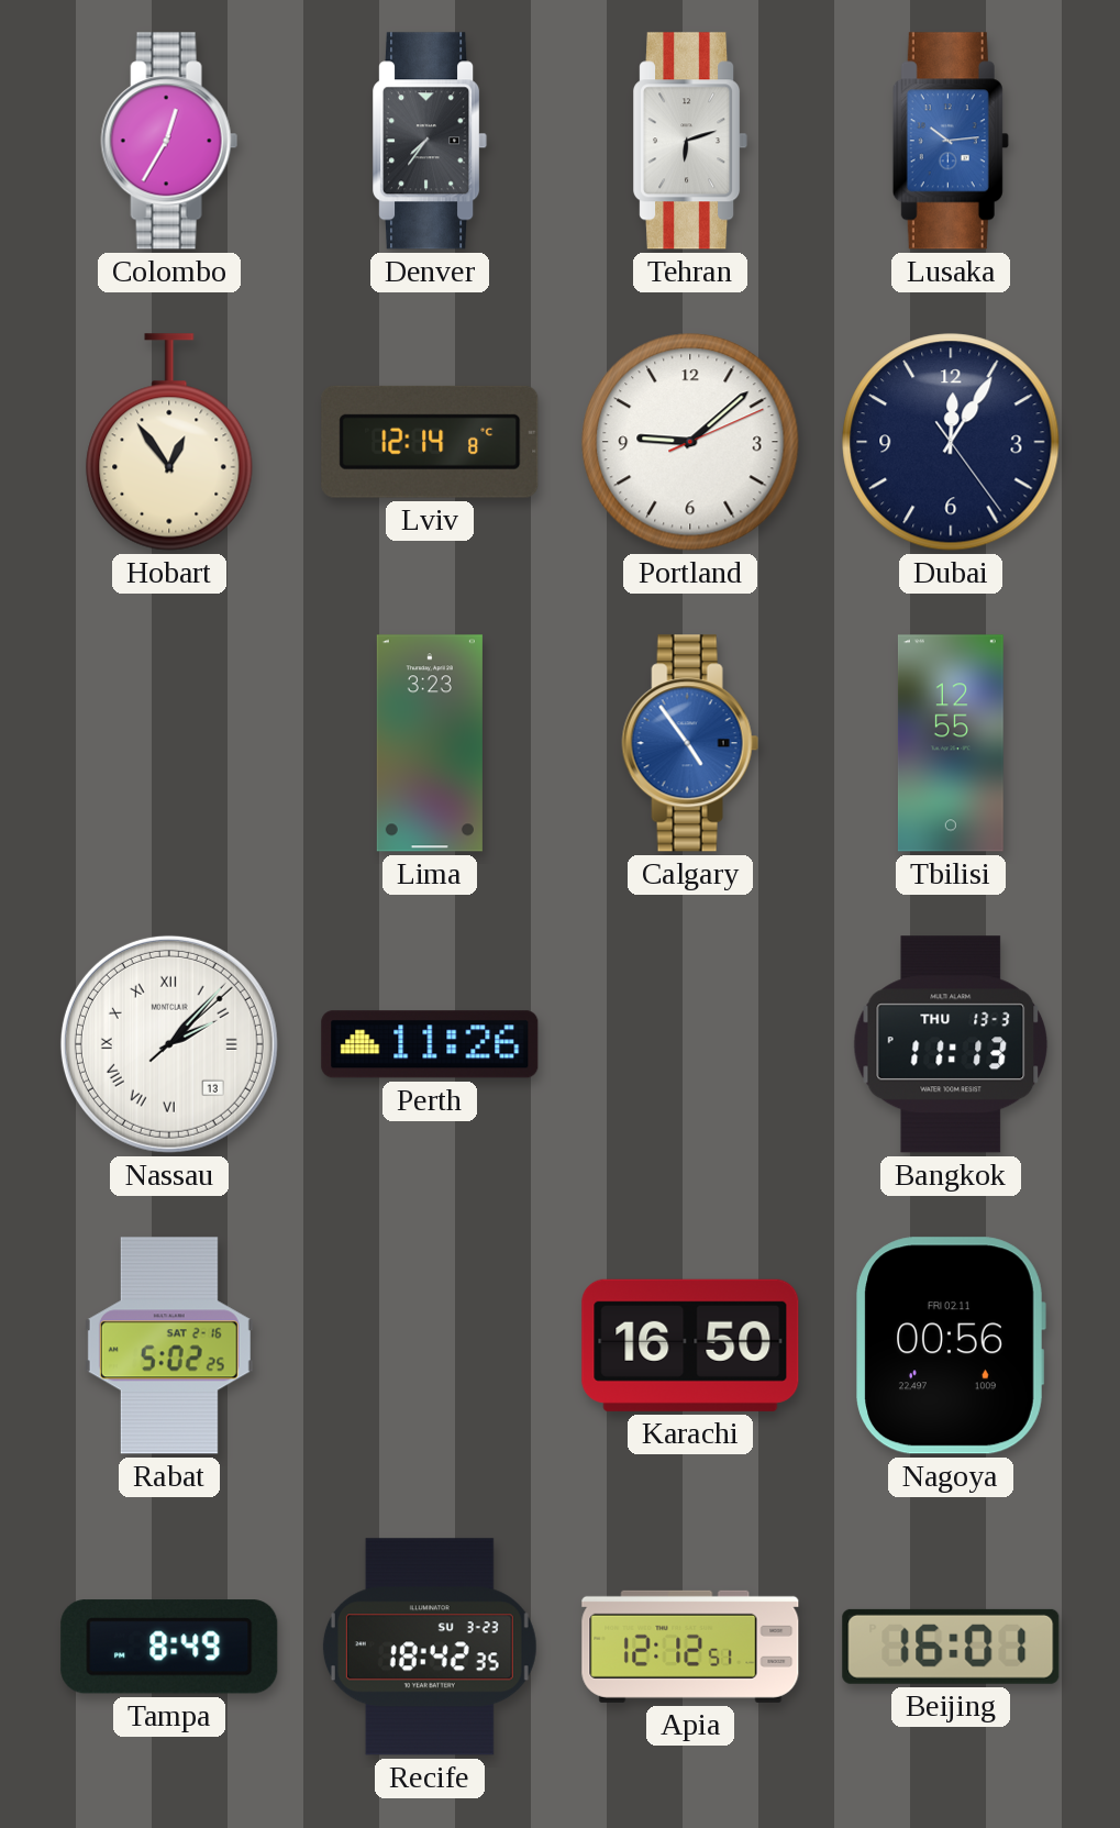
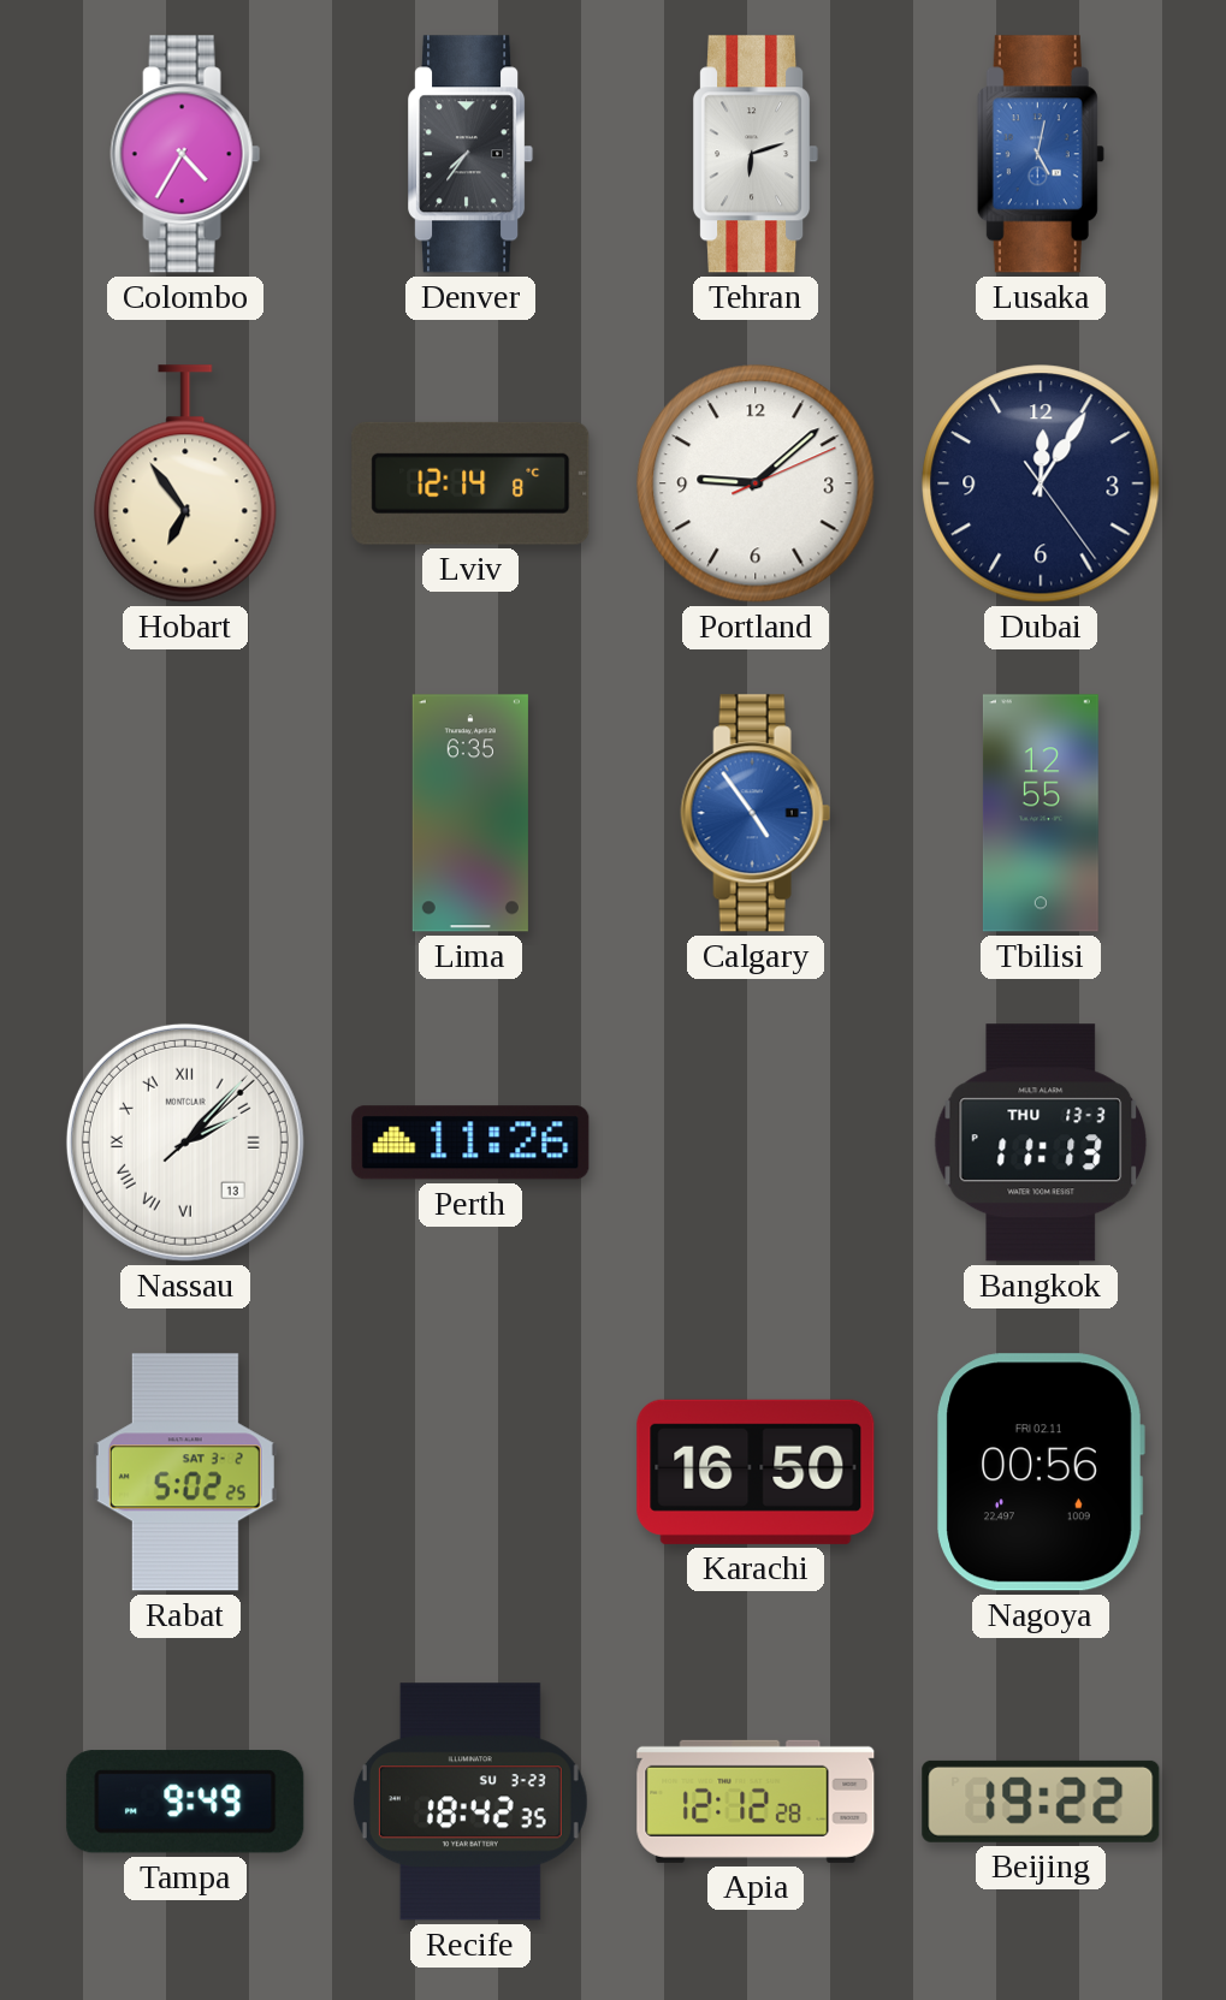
Colombo: 12:35 -> 4:35 (185, 154)
Lusaka: 10:14 -> 5:02 (1041, 154)
Hobart: 12:54 -> 6:54 (185, 483)
Lima: 3:23 -> 6:35 (470, 813)
Rabat date: SAT 2-16 -> SAT 3-2 (185, 1472)
Tampa: 8:49 -> 9:49 (185, 1802)
Apia: 12:12:51 -> 12:12:28 (756, 1802)
Beijing: 16:01 -> 19:22 (1041, 1802)
